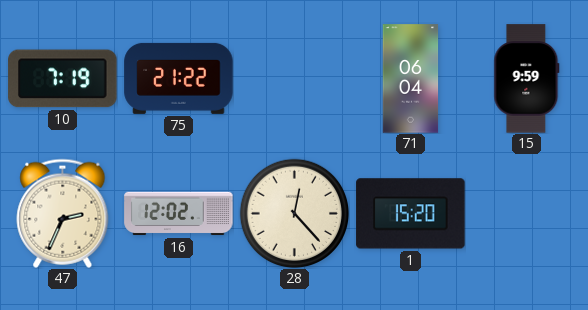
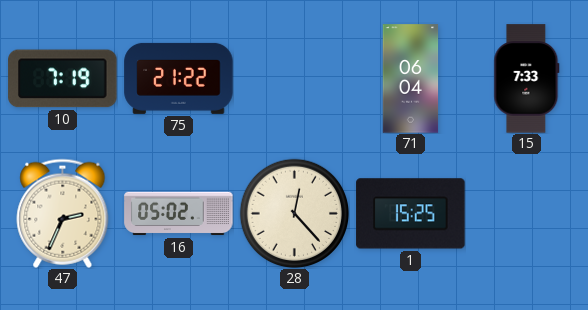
15: 9:59 -> 7:33 (527, 79)
16: 12:02 -> 05:02 (179, 214)
1: 15:20 -> 15:25 (411, 214)
